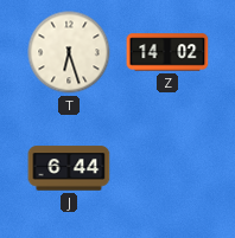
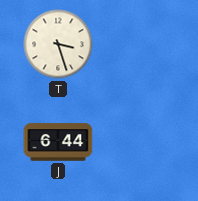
T: 6:27 -> 3:27 (58, 44)
Z: 14:02 -> none (167, 52)
